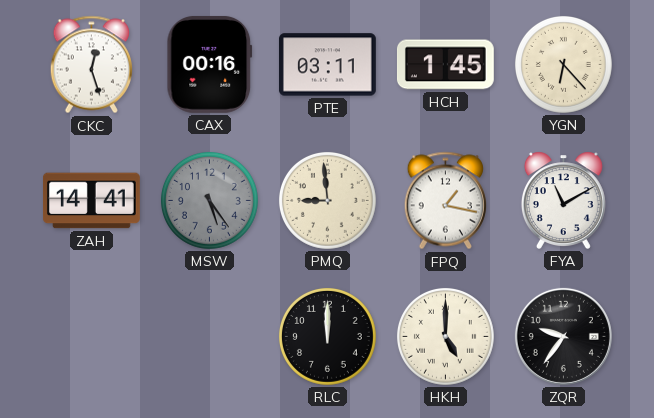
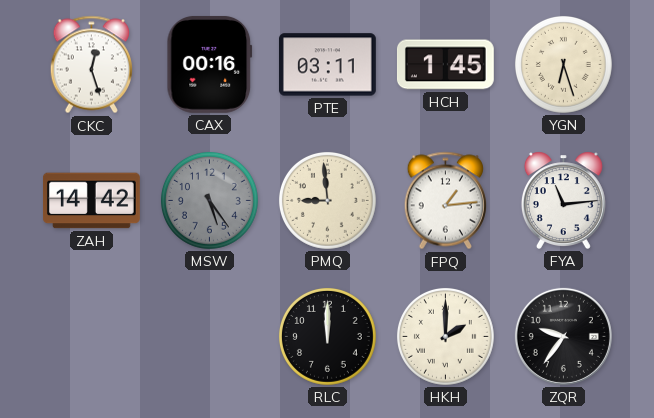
YGN: 6:23 -> 6:27 (563, 64)
ZAH: 14:41 -> 14:42 (92, 201)
FPQ: 1:17 -> 1:14 (445, 201)
FYA: 11:10 -> 11:14 (563, 200)
HKH: 5:00 -> 2:00 (445, 336)
